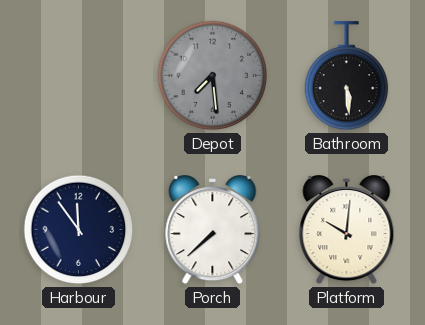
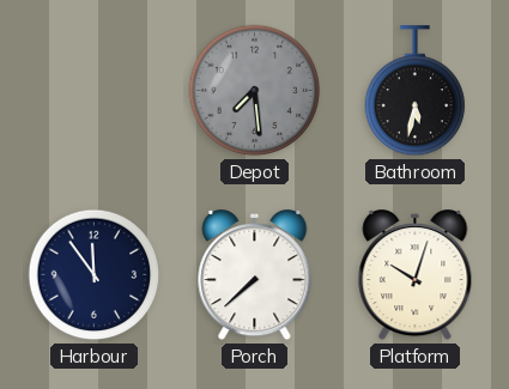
Bathroom: 5:29 -> 5:32 (414, 91)
Platform: 10:01 -> 10:03 (416, 276)
